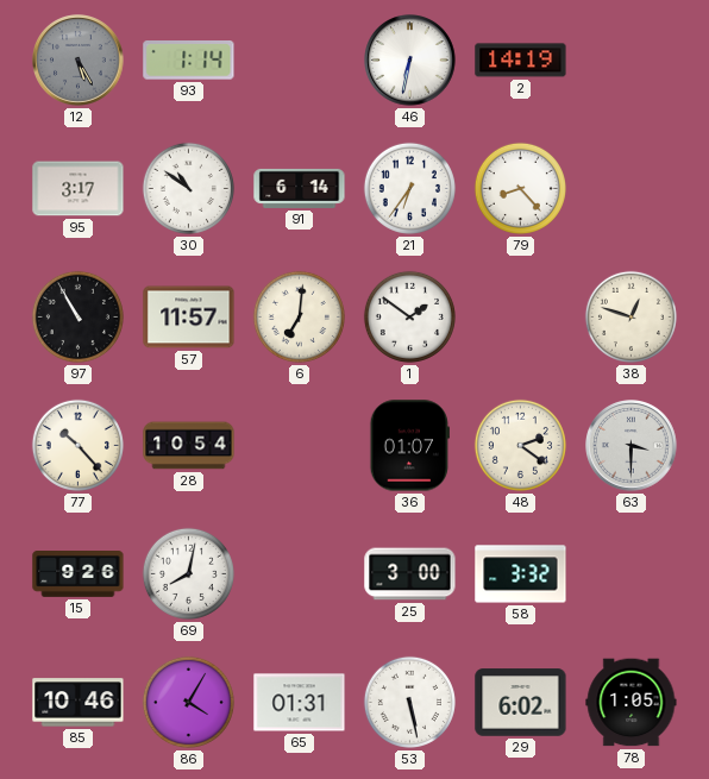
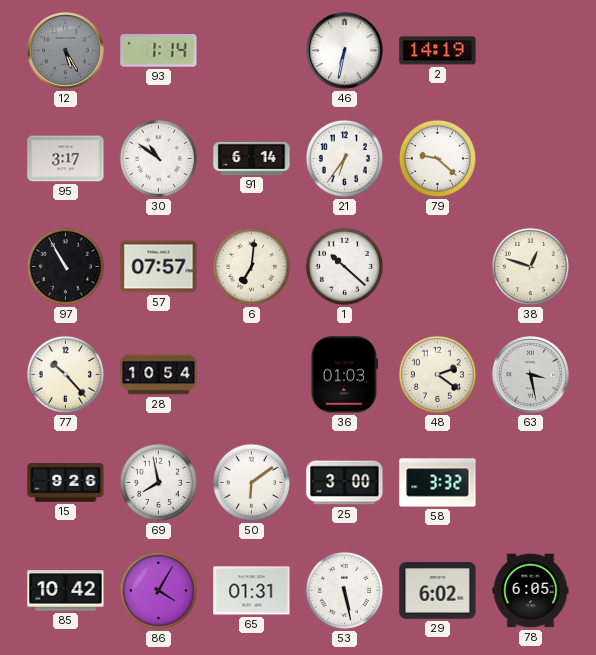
79: 8:23 -> 9:22 (437, 158)
57: 11:57 -> 07:57 (159, 267)
1: 1:51 -> 10:22 (344, 266)
36: 01:07 -> 01:03 (344, 375)
63: 3:30 -> 3:28 (531, 375)
69: 8:02 -> 7:58 (158, 482)
50: none -> 6:09 (251, 482)
85: 10:46 -> 10:42 (66, 591)
78: 1:05 -> 6:05 (531, 591)
